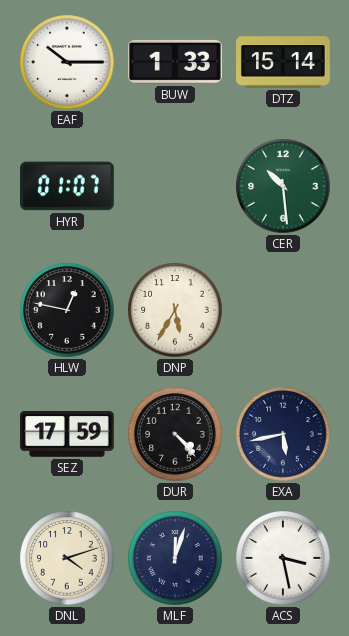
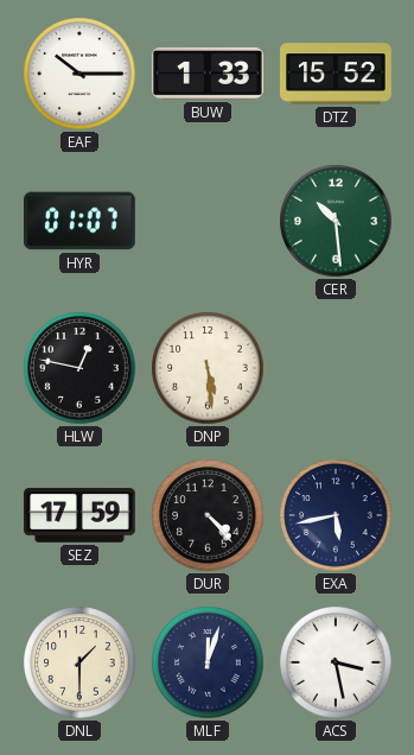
DTZ: 15:14 -> 15:52 (336, 74)
DNP: 5:35 -> 5:29 (208, 368)
DNL: 4:12 -> 1:30 (79, 662)
